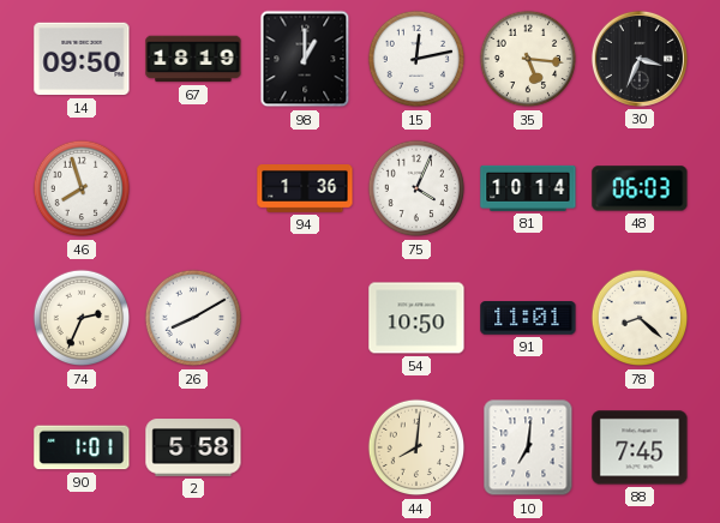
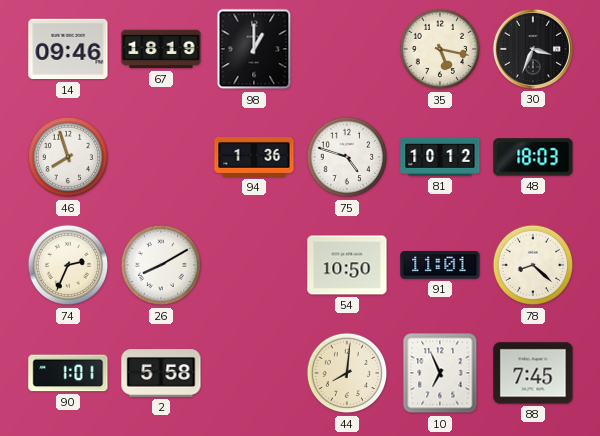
14: 09:50 -> 09:46 (68, 49)
15: 12:13 -> none (416, 59)
35: 5:16 -> 5:17 (440, 49)
75: 4:04 -> 4:48 (347, 157)
81: 10:14 -> 10:12 (440, 157)
48: 06:03 -> 18:03 (533, 157)
10: 7:01 -> 6:56 (440, 373)
